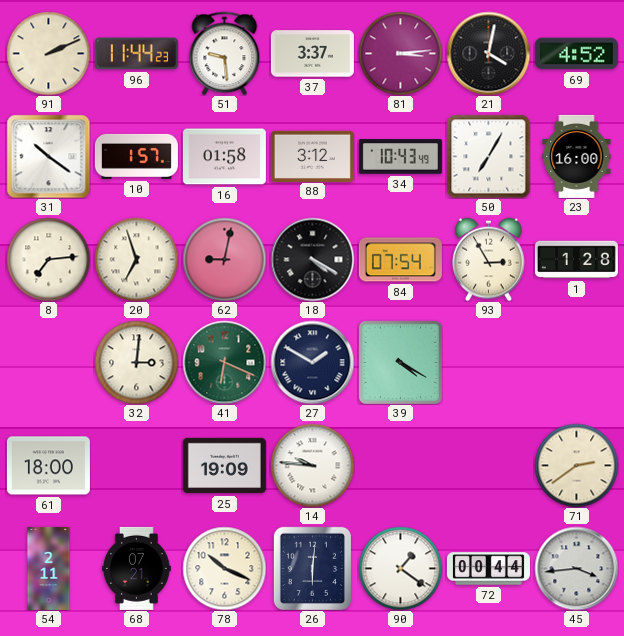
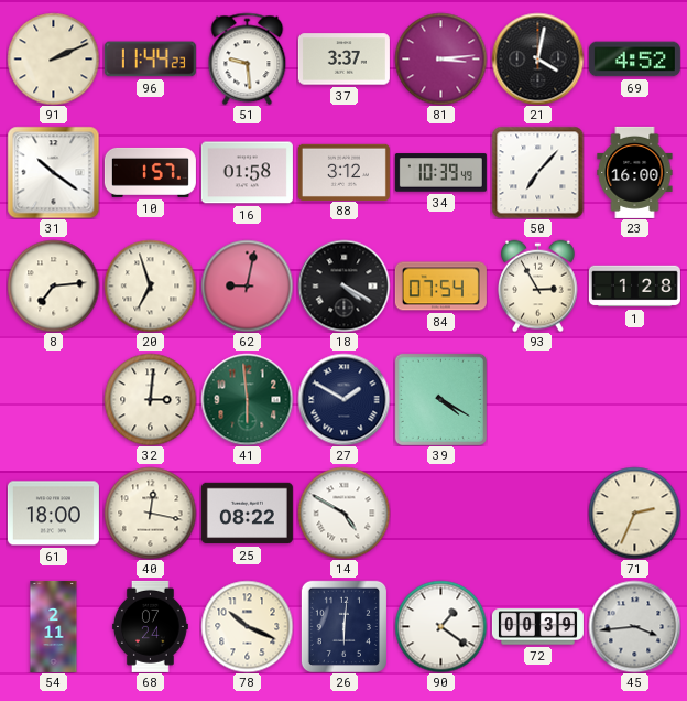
34: 10:43 -> 10:39 (440, 173)
50: 7:05 -> 7:07 (537, 172)
41: 6:19 -> 5:59 (247, 399)
40: none -> 12:17 (150, 513)
25: 19:09 -> 08:22 (247, 514)
14: 9:46 -> 4:50 (343, 513)
71: 2:39 -> 2:34 (634, 513)
68: 07:21 -> 07:24 (150, 626)
72: 00:44 -> 00:39 (537, 627)
